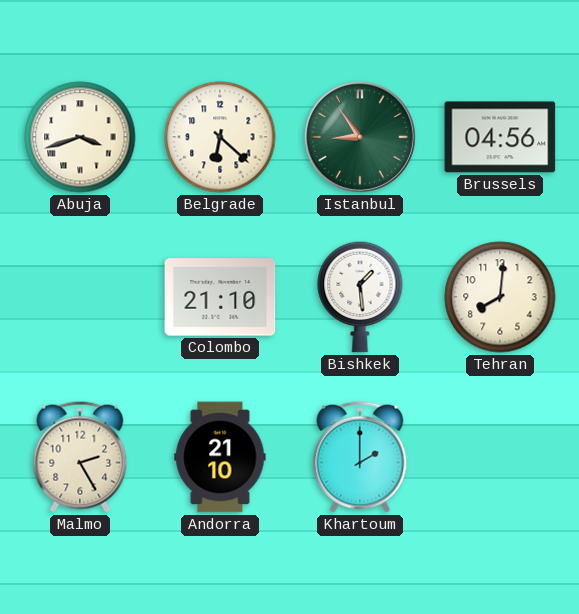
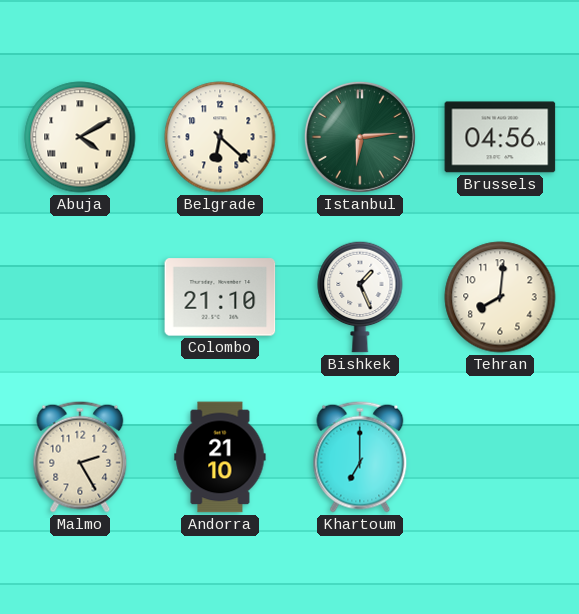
Abuja: 3:42 -> 4:10 (80, 137)
Istanbul: 8:54 -> 6:14 (360, 137)
Bishkek: 1:29 -> 1:26 (360, 297)
Khartoum: 2:00 -> 7:00 (360, 457)
